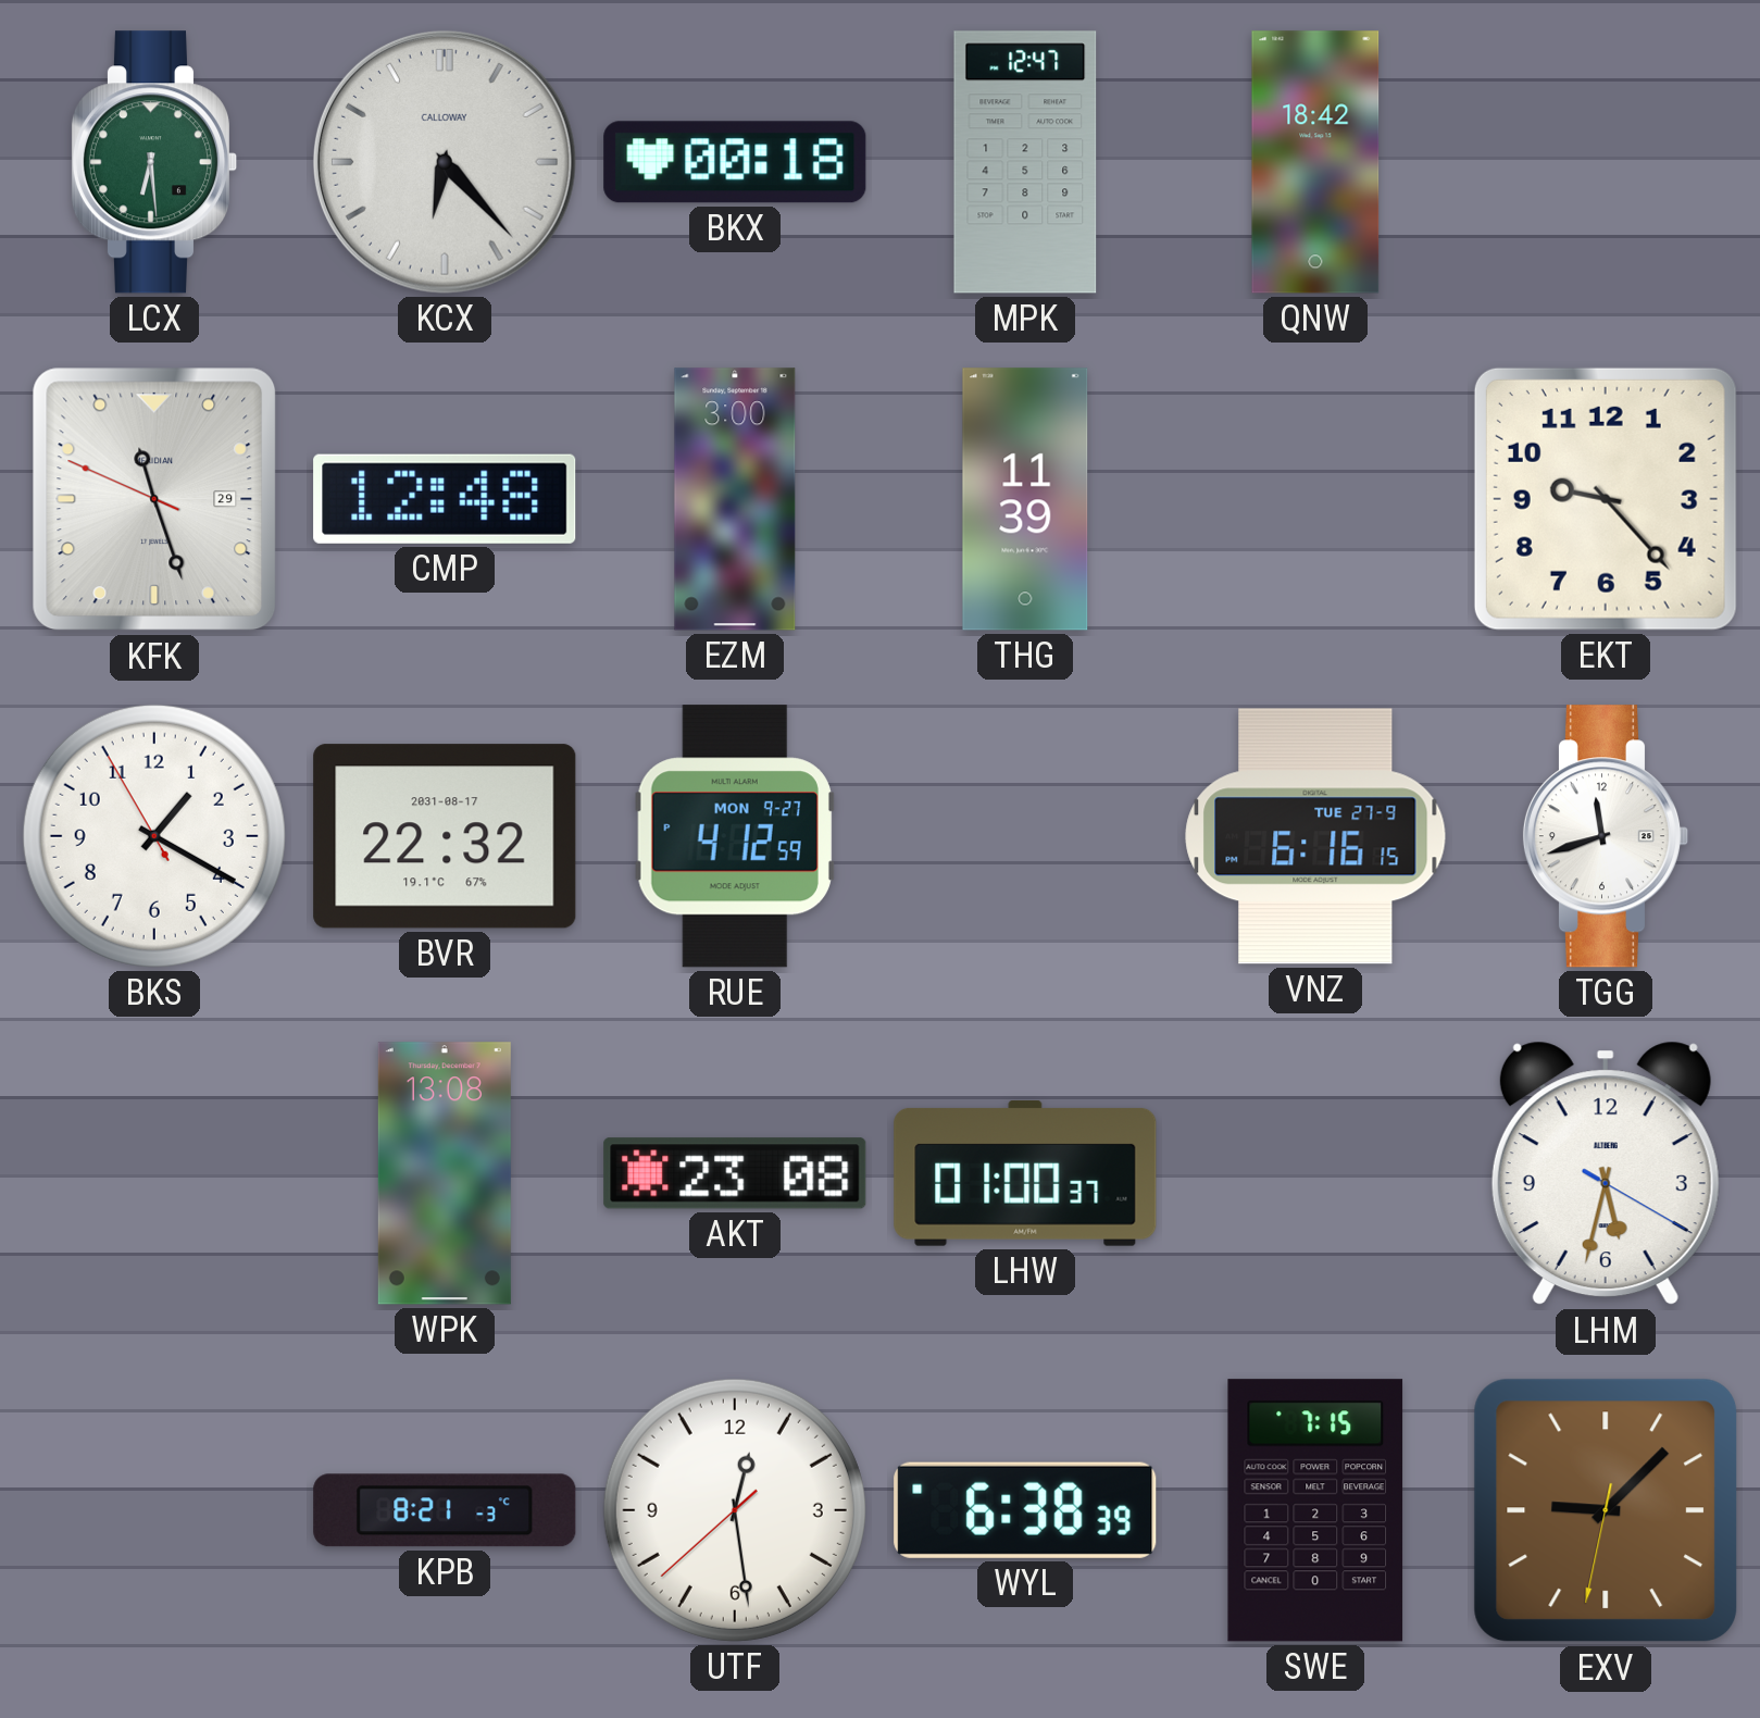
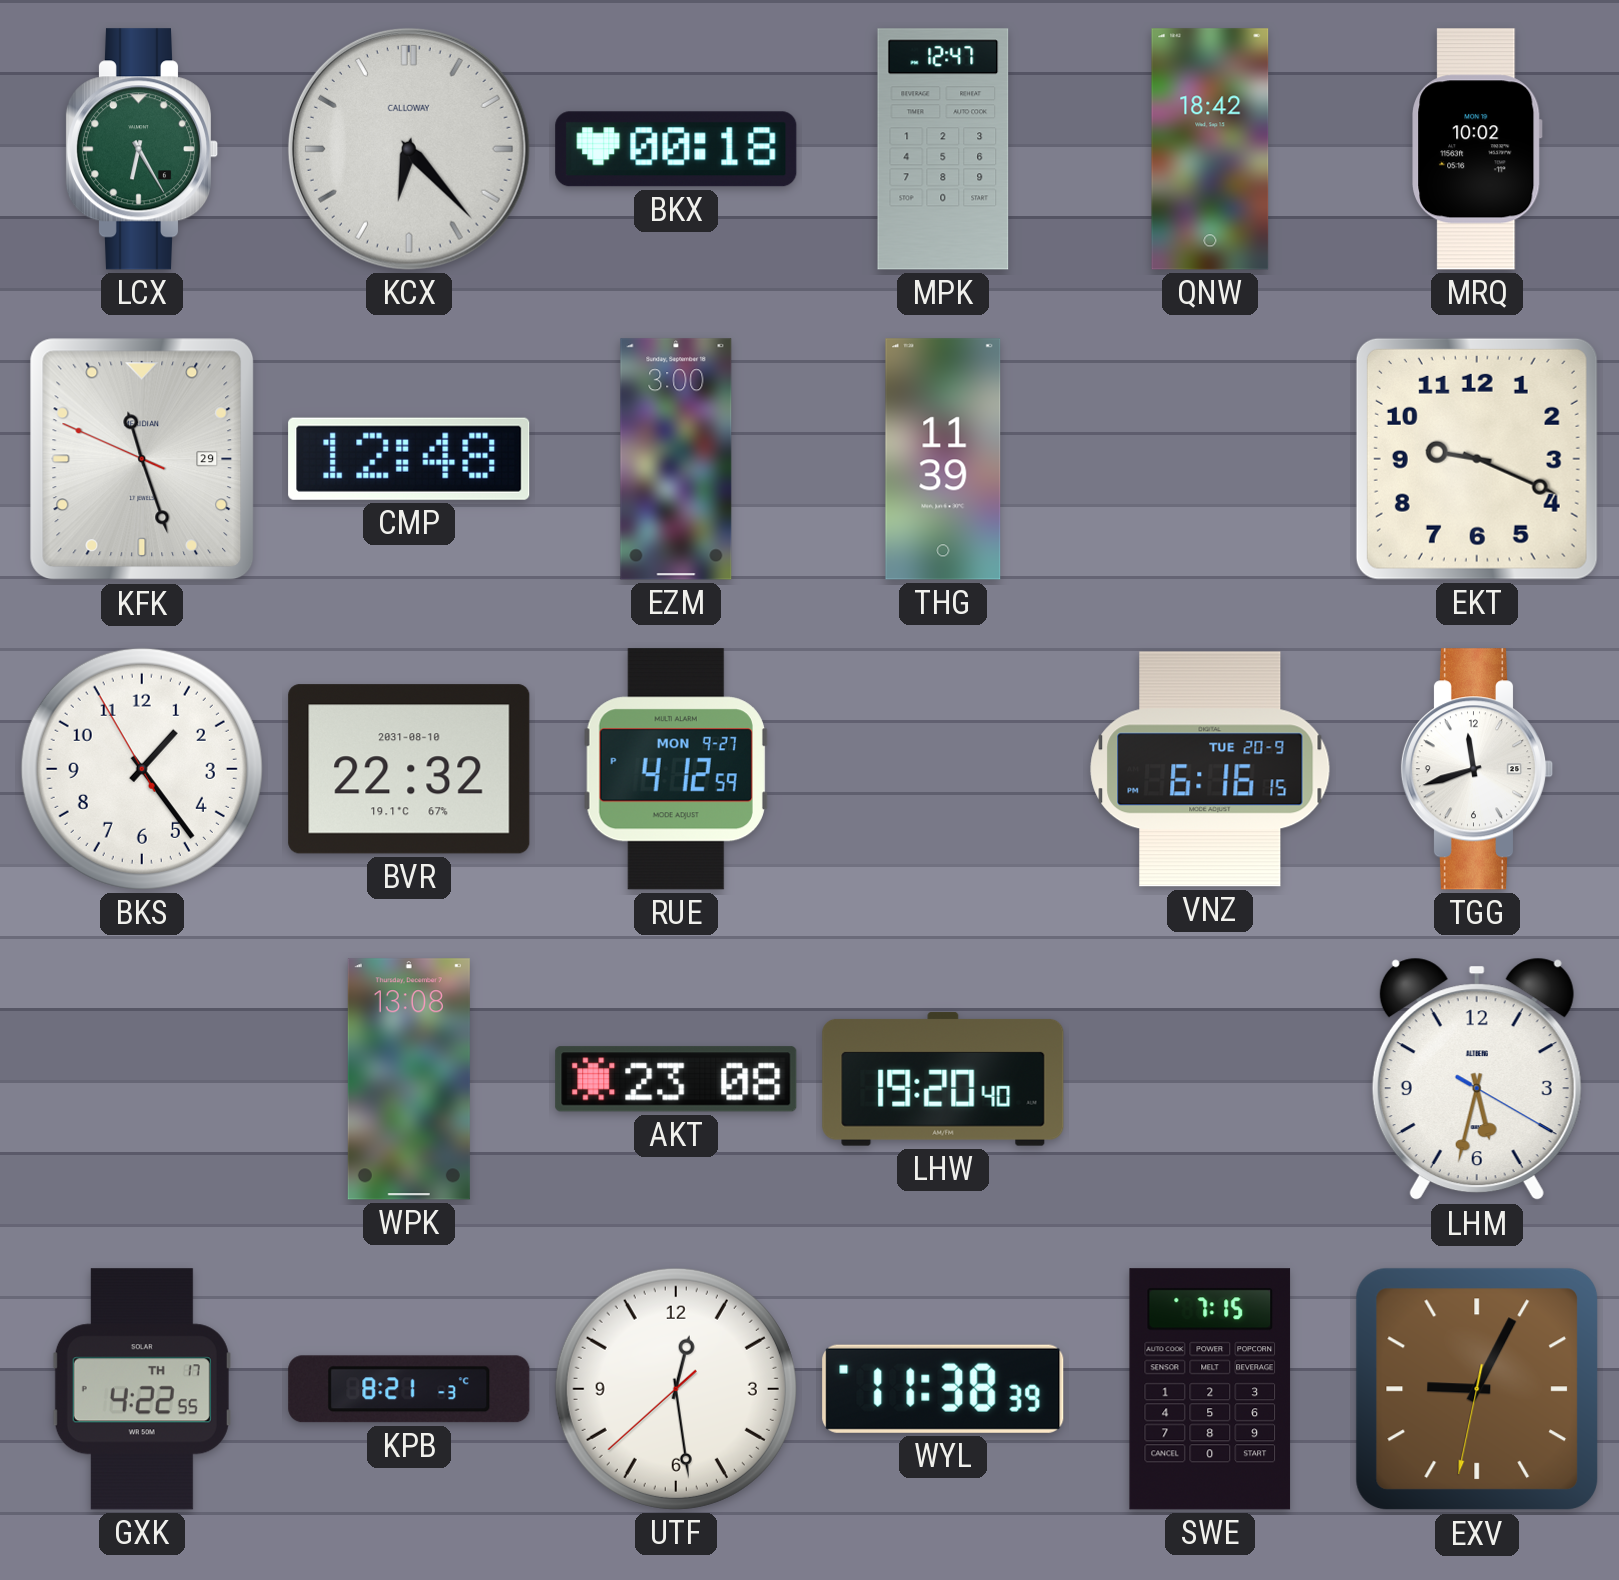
LCX: 6:29 -> 6:25 (142, 149)
MRQ: none -> 10:02 (1477, 149)
EKT: 9:23 -> 9:19 (1477, 459)
BKS: 1:19 -> 1:23 (142, 769)
BVR date: 2031-08-17 -> 2031-08-10 (409, 769)
VNZ date: TUE 27-9 -> TUE 20-9 (1210, 769)
LHW: 01:00 -> 19:20 (943, 1079)
GXK: none -> 4:22 (142, 1389)
WYL: 6:38 -> 11:38 (943, 1389)
EXV: 9:07 -> 9:04 (1477, 1389)
